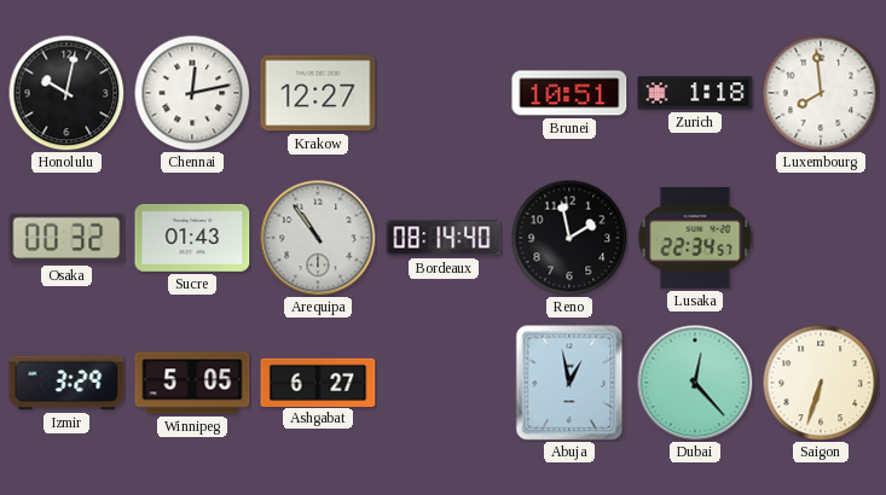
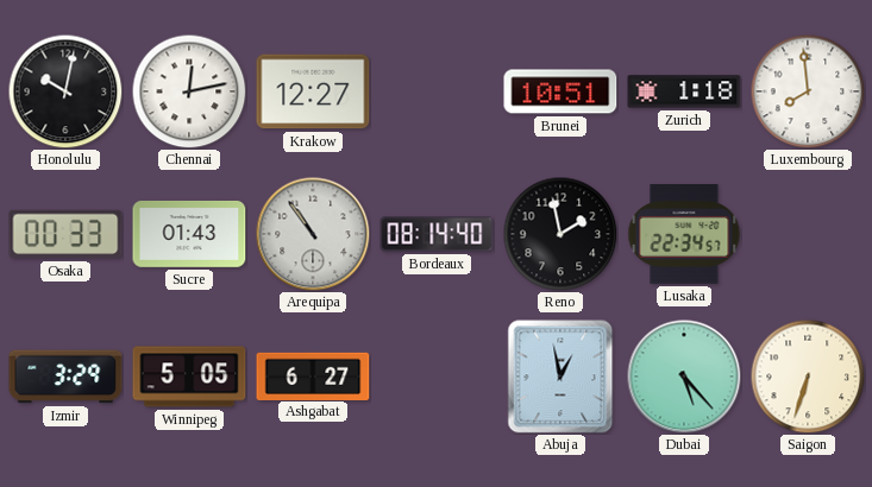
Osaka: 00:32 -> 00:33 (65, 234)
Dubai: 12:23 -> 5:23 (684, 377)
